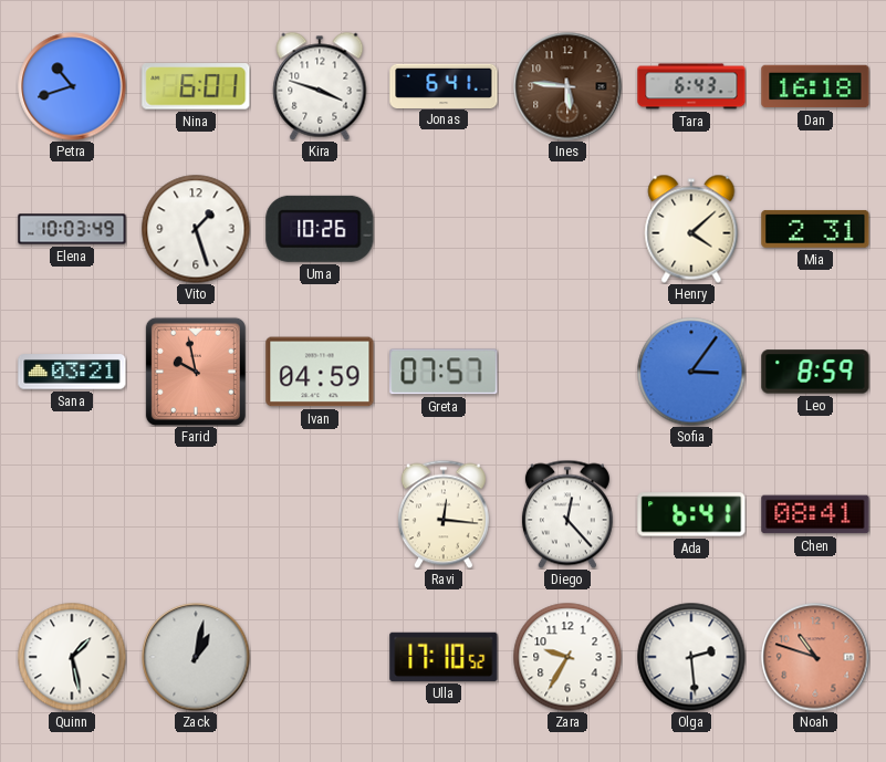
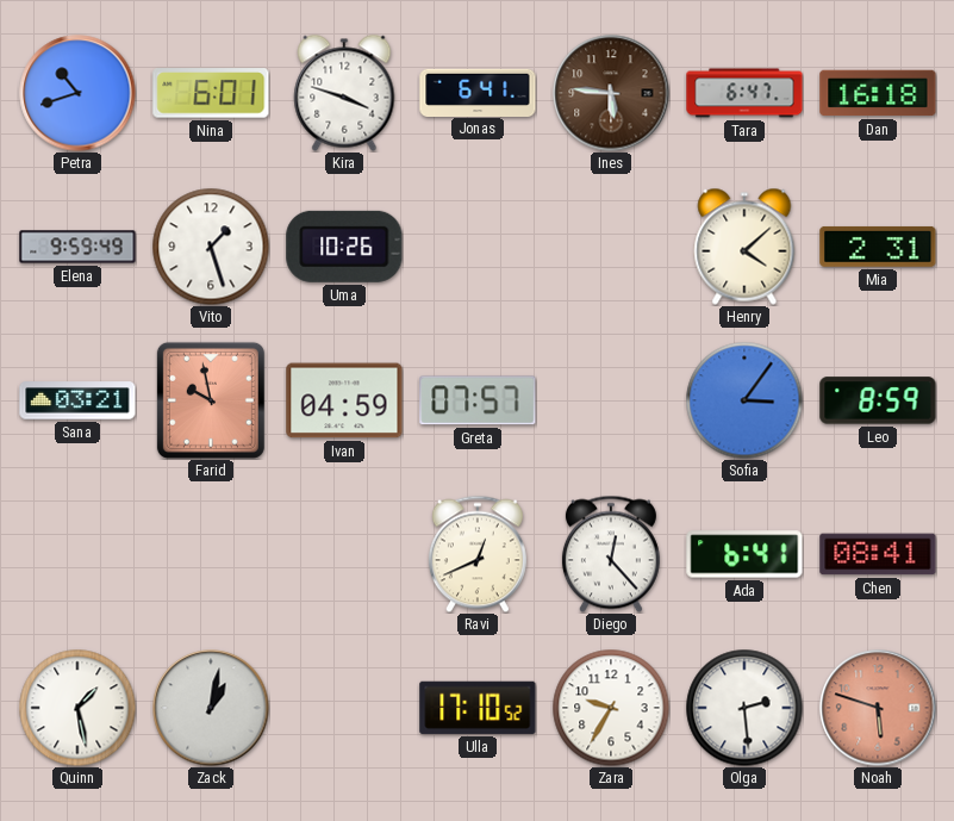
Tara: 6:43 -> 6:47 (744, 93)
Elena: 10:03 -> 9:59 (77, 247)
Ravi: 12:16 -> 12:41 (478, 554)
Noah: 10:48 -> 5:48 (878, 708)
